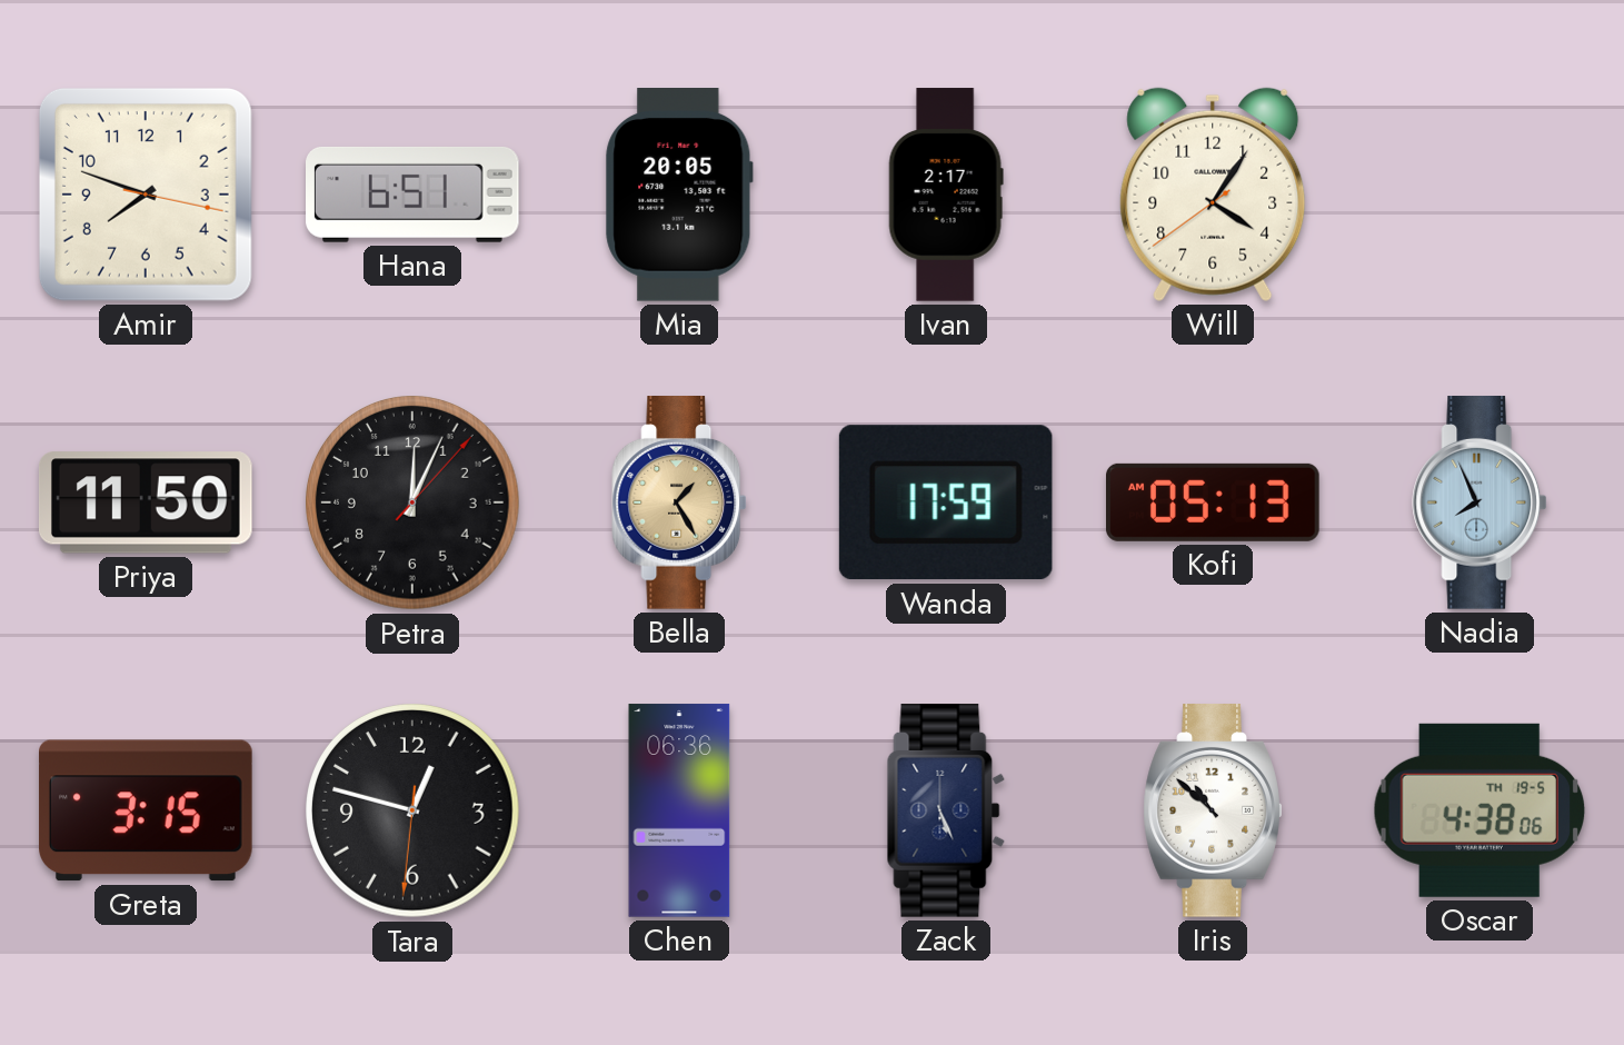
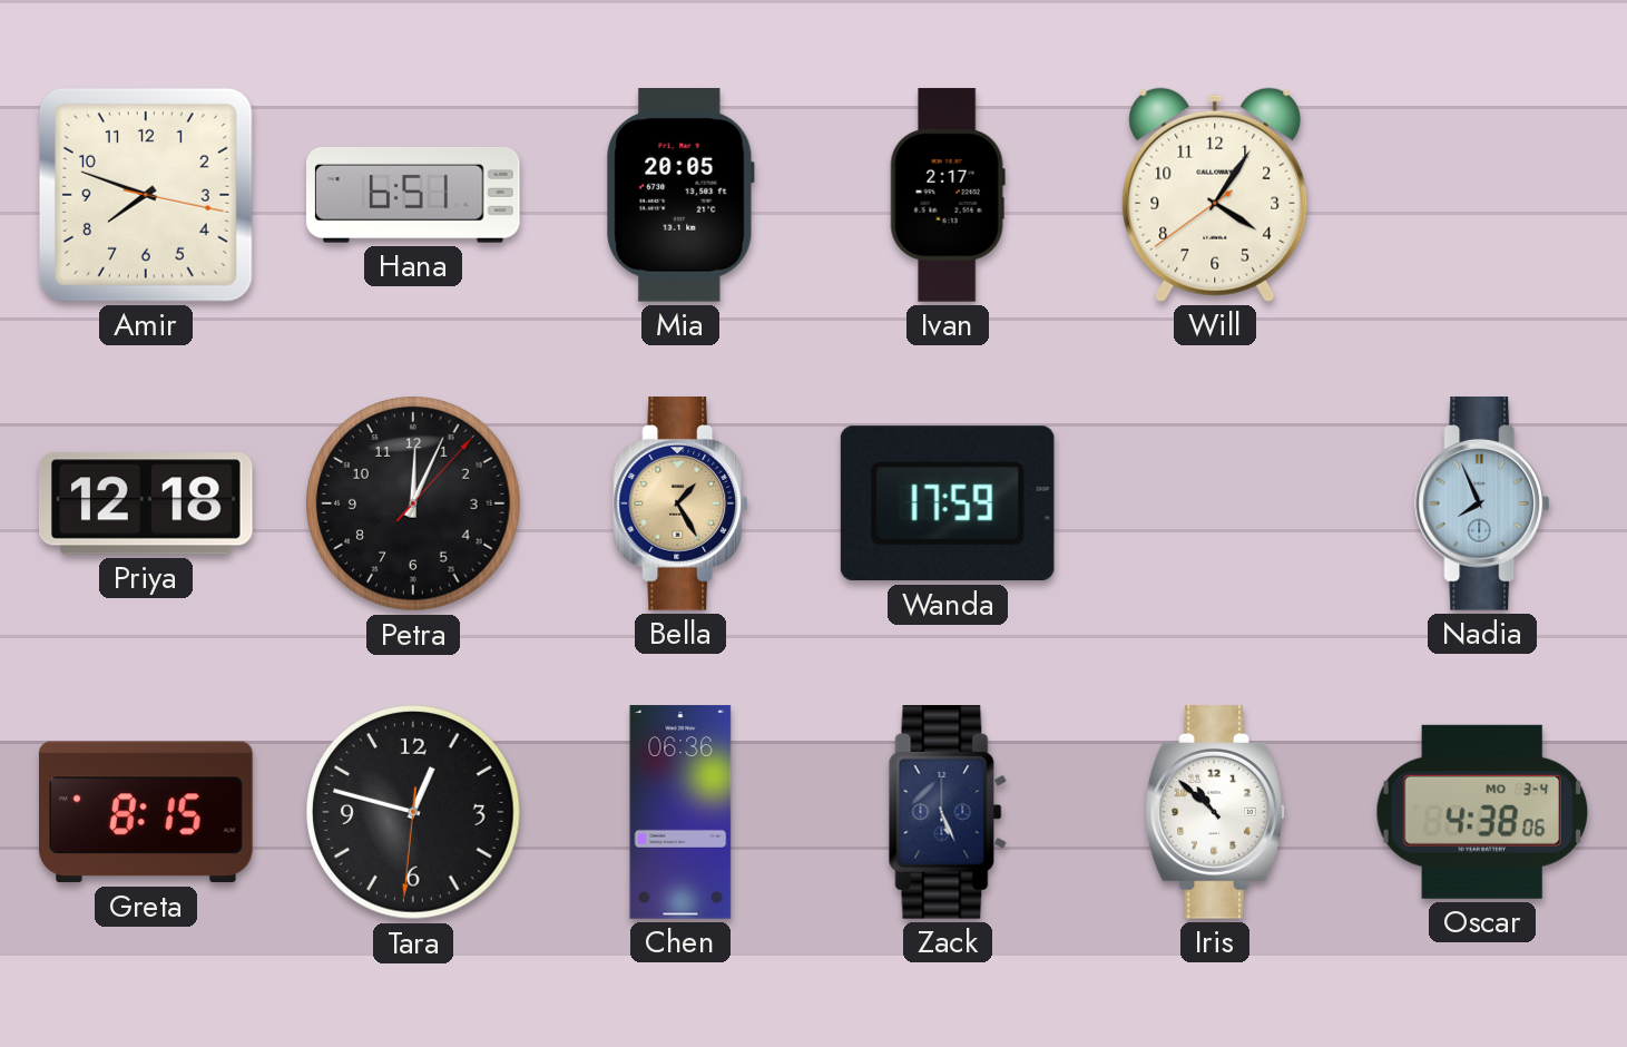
Priya: 11:50 -> 12:18 (146, 503)
Kofi: 05:13 -> none (1214, 502)
Greta: 3:15 -> 8:15 (147, 812)
Oscar date: TH 19-5 -> MO 3-4 (1481, 812)
